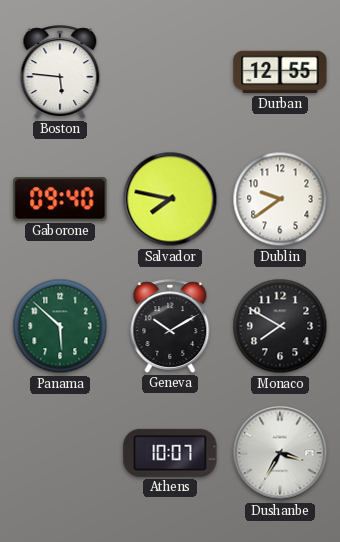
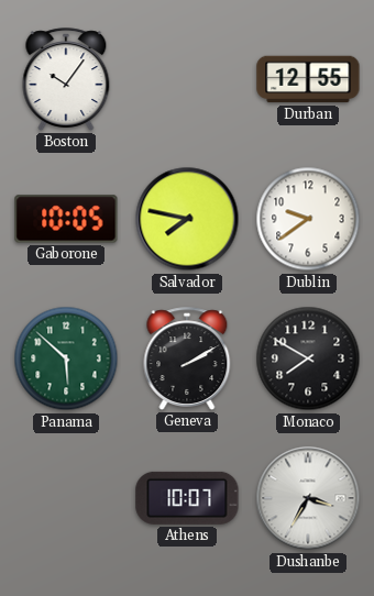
Boston: 5:46 -> 10:06 (66, 79)
Gaborone: 09:40 -> 10:05 (66, 219)
Geneva: 10:10 -> 2:10 (187, 358)
